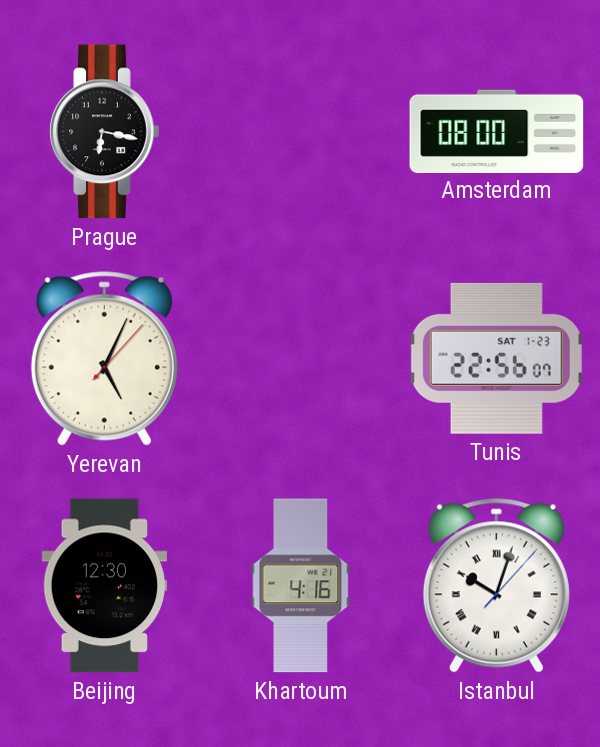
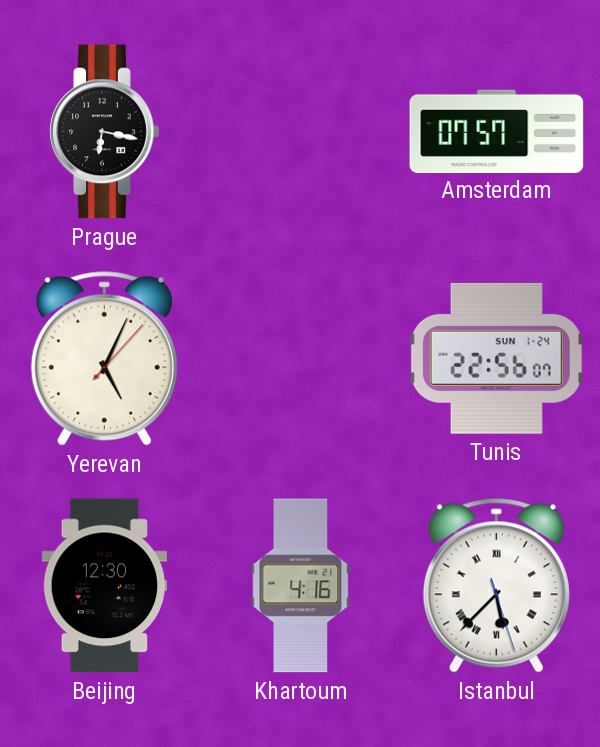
Amsterdam: 08:00 -> 07:57 (497, 131)
Tunis date: SAT 1-23 -> SUN 1-24 (496, 358)
Istanbul: 10:03 -> 5:37 (496, 586)
